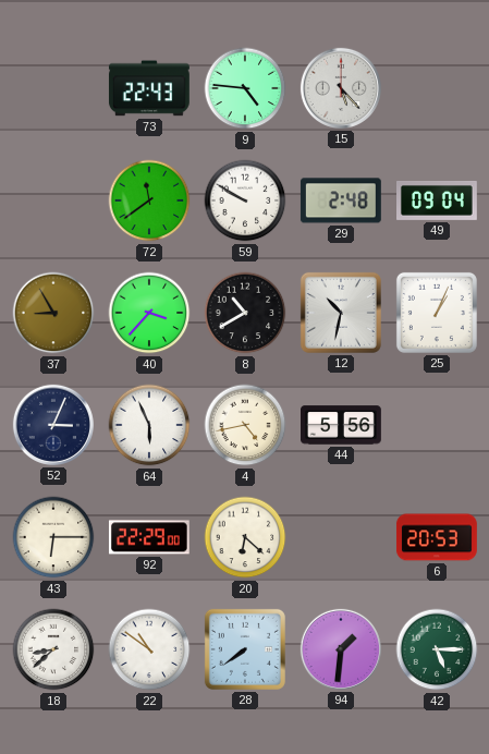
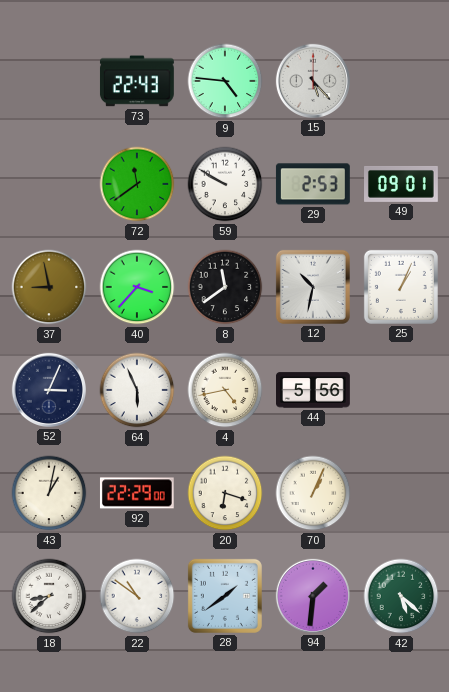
29: 2:48 -> 2:53 (313, 184)
49: 09:04 -> 09:01 (402, 184)
37: 8:55 -> 8:58 (49, 287)
8: 10:40 -> 11:39 (225, 287)
43: 6:15 -> 1:02 (49, 493)
20: 6:22 -> 6:18 (225, 493)
70: none -> 1:04 (313, 493)
6: 20:53 -> none (437, 537)
28: 7:39 -> 1:39 (225, 596)
42: 5:15 -> 5:22 (401, 596)
